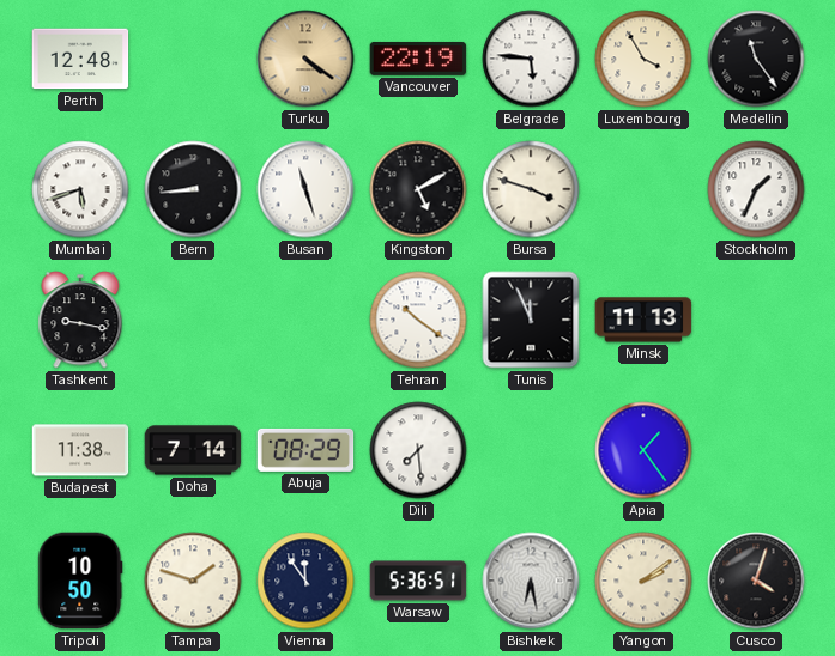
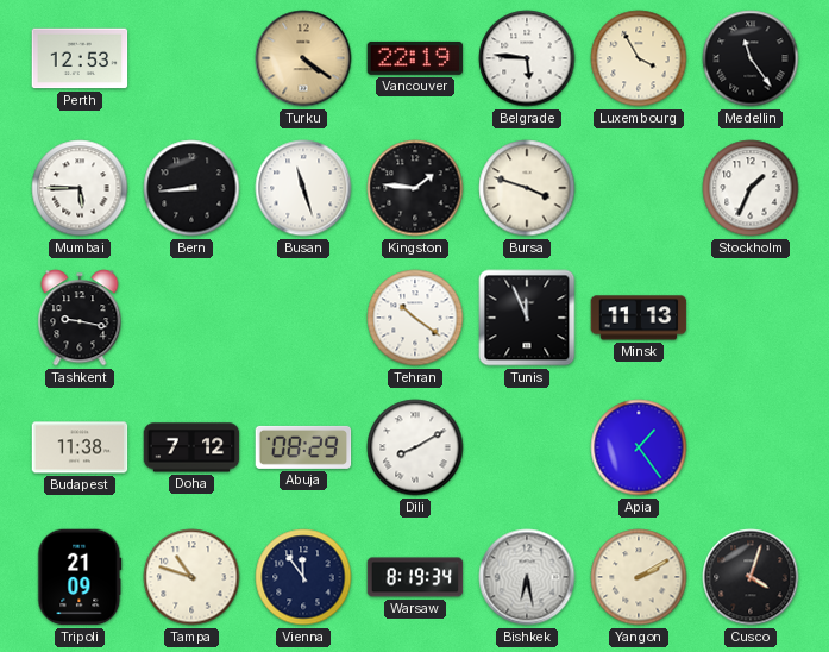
Perth: 12:48 -> 12:53 (80, 58)
Mumbai: 5:42 -> 5:45 (80, 188)
Kingston: 5:10 -> 1:46 (415, 188)
Doha: 7:14 -> 7:12 (191, 447)
Dili: 7:29 -> 8:10 (415, 447)
Tripoli: 10:50 -> 21:09 (80, 577)
Tampa: 1:48 -> 10:48 (191, 577)
Warsaw: 5:36 -> 8:19 (415, 577)
Yangon: 2:09 -> 2:10 (639, 577)
